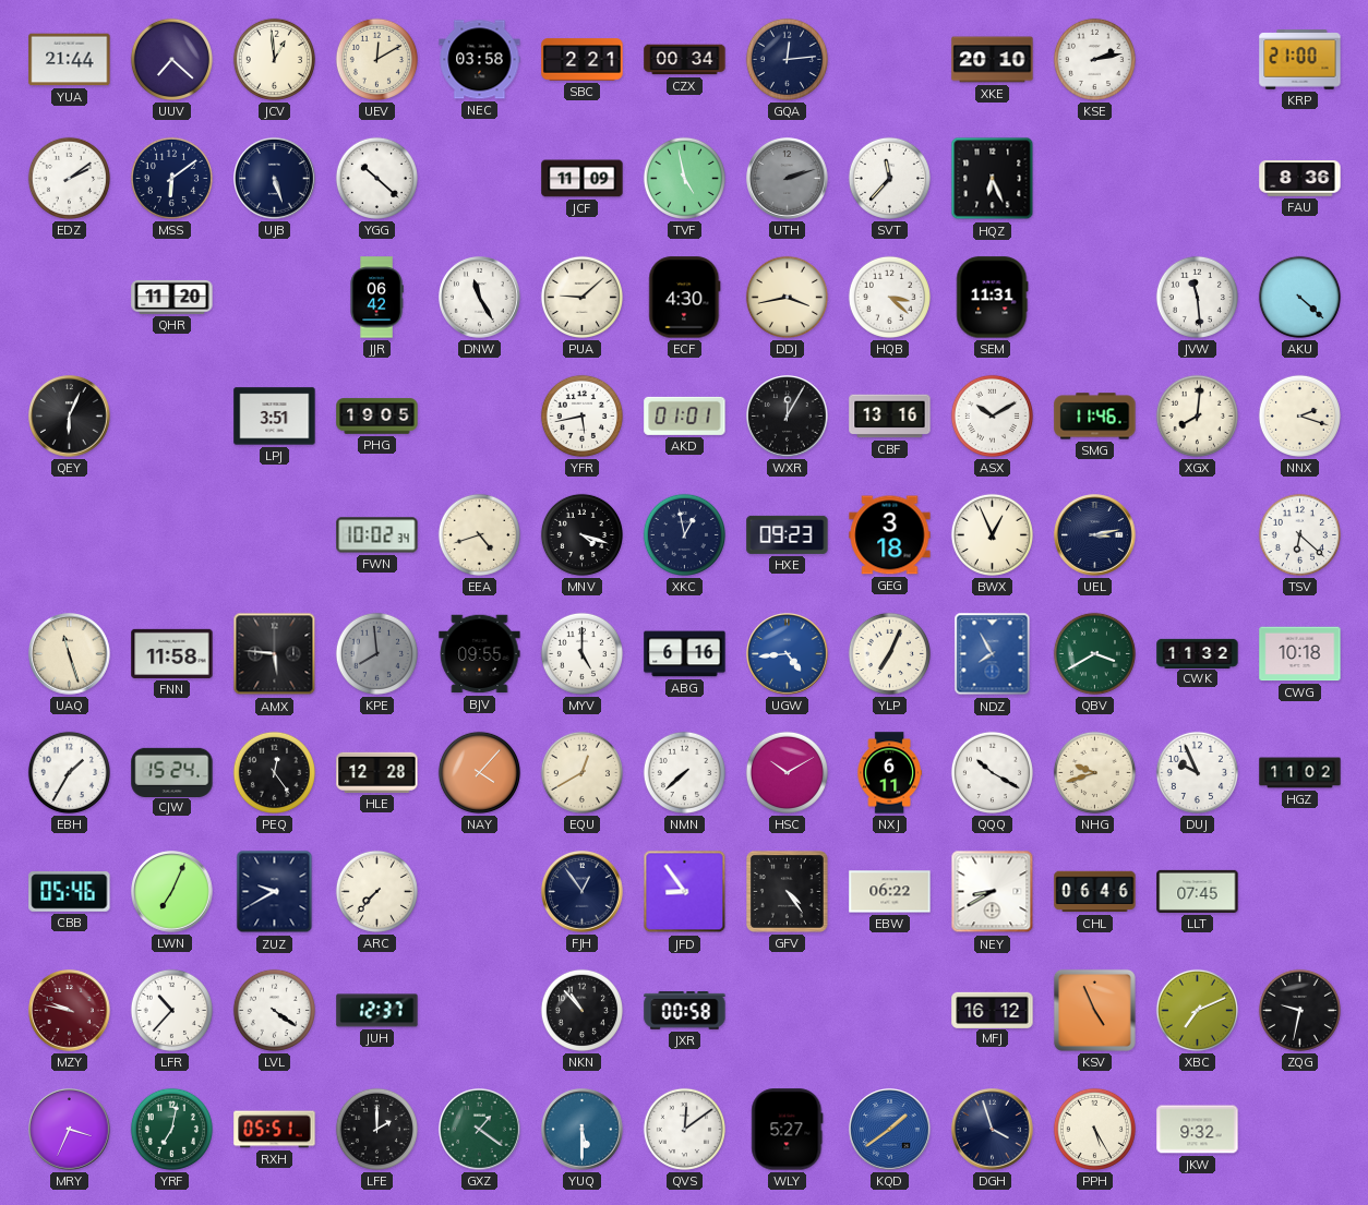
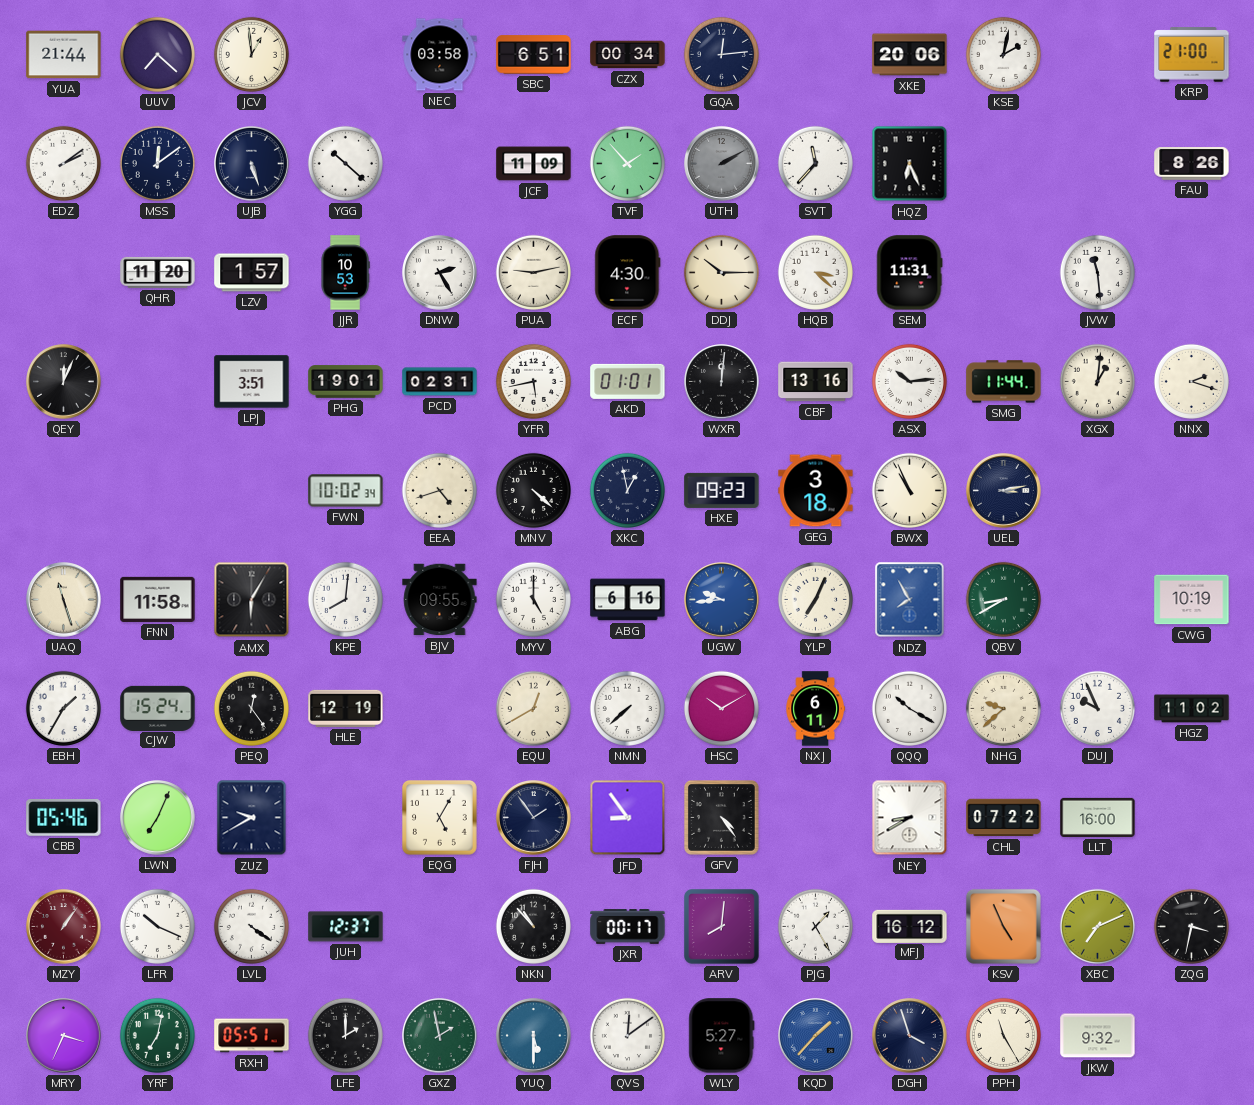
UEV: 12:10 -> none (376, 59)
SBC: 2:21 -> 6:51 (534, 55)
XKE: 20:10 -> 20:06 (910, 55)
KSE: 2:13 -> 2:02 (1003, 54)
MSS: 6:09 -> 12:09 (157, 163)
TVF: 4:58 -> 1:53 (627, 163)
UTH: 2:12 -> 2:10 (722, 164)
FAU: 8:36 -> 8:26 (1192, 164)
LZV: none -> 1:57 (252, 273)
JJR: 06:42 -> 10:53 (345, 273)
DNW: 11:25 -> 2:25 (440, 273)
PUA: 9:08 -> 9:13 (533, 272)
DDJ: 3:43 -> 10:15 (721, 272)
AKU: 4:22 -> none (1299, 297)
QEY: 6:04 -> 12:04 (64, 382)
PHG: 19:05 -> 19:01 (346, 382)
PCD: none -> 02:31 (440, 382)
WXR: 12:05 -> 12:01 (722, 382)
ASX: 10:10 -> 10:14 (909, 381)
SMG: 11:46 -> 11:44 (1004, 382)
XGX: 8:01 -> 1:01 (1097, 381)
MNV: 4:18 -> 4:22 (533, 490)
BWX: 12:56 -> 10:56 (909, 490)
TSV: 6:22 -> none (1299, 534)
AMX: 5:46 -> 6:05 (252, 600)
KPE: 7:59 -> 8:01 (345, 599)
KPE dial: grey -> white (345, 599)
UGW: 4:44 -> 9:44 (722, 600)
QBV: 3:40 -> 8:40 (1003, 599)
CWK: 11:32 -> none (1198, 653)
CWG: 10:18 -> 10:19 (1192, 600)
HLE: 12:28 -> 12:19 (346, 708)
NAY: 4:07 -> none (479, 772)
NHG: 9:42 -> 9:38 (1003, 708)
ARC: 7:37 -> none (376, 891)
EQG: none -> 5:05 (440, 818)
FJH: 12:54 -> 1:54 (534, 818)
EBW: 06:22 -> none (890, 892)
CHL: 06:46 -> 07:22 (1004, 818)
LLT: 07:45 -> 16:00 (1098, 817)
MZY: 9:47 -> 1:06 (64, 927)
LFR: 10:37 -> 10:19 (157, 926)
JXR: 00:58 -> 00:17 (628, 927)
ARV: none -> 8:01 (722, 927)
PJG: none -> 1:25 (815, 926)
ZQG: 9:32 -> 3:32 (1191, 926)
GXZ: 1:21 -> 1:58 (440, 1036)
KQD: 1:39 -> 1:37 (816, 1036)
PPH: 5:25 -> 11:25 (1003, 1035)
